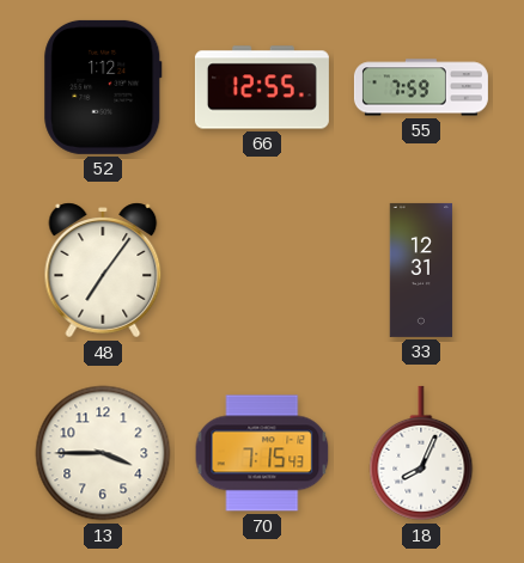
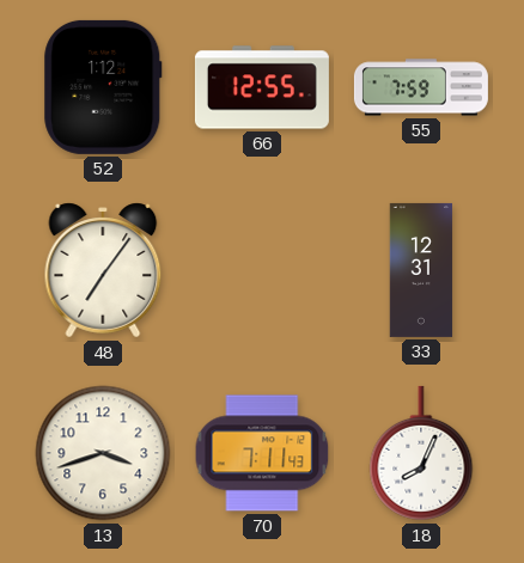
13: 3:45 -> 3:42 (103, 453)
70: 7:15 -> 7:11 (262, 453)
